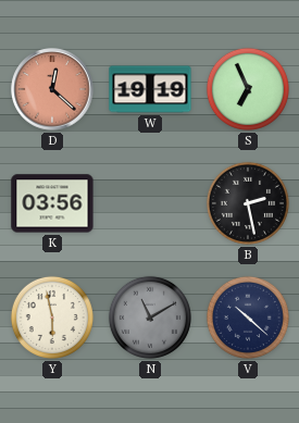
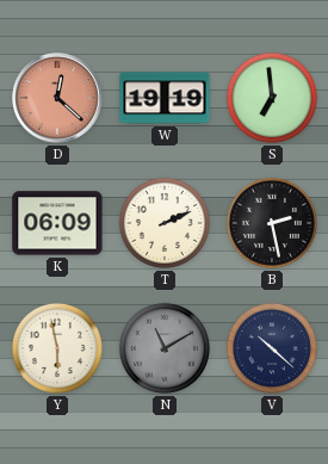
S: 6:56 -> 6:59 (272, 98)
K: 03:56 -> 06:09 (57, 223)
T: none -> 2:11 (165, 223)
